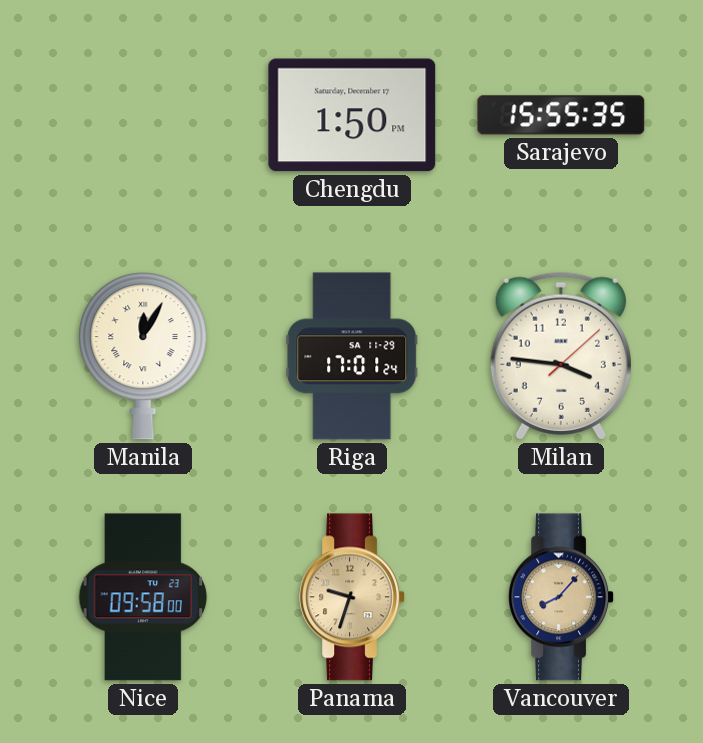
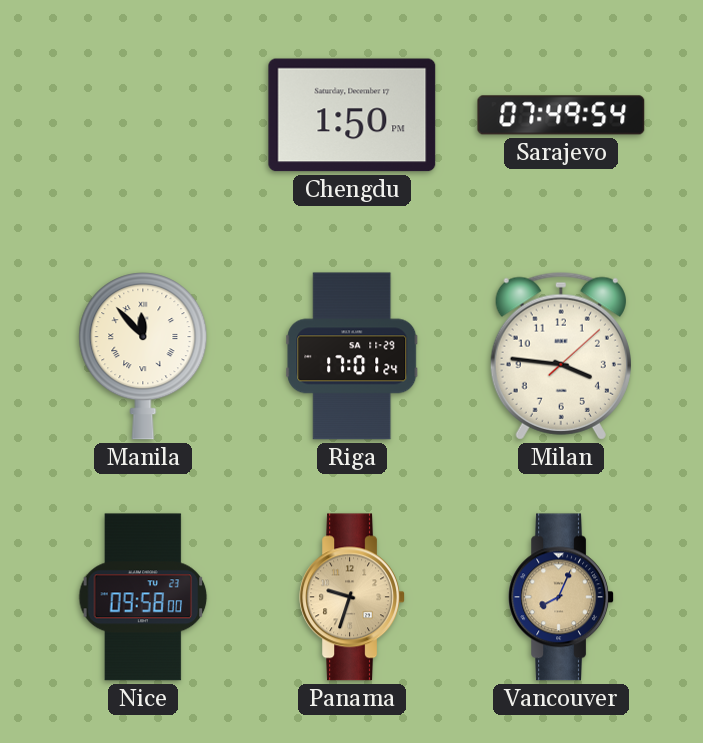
Sarajevo: 15:55 -> 07:49 (561, 115)
Manila: 12:05 -> 11:53 (143, 356)
Vancouver: 8:07 -> 8:04 (561, 597)
